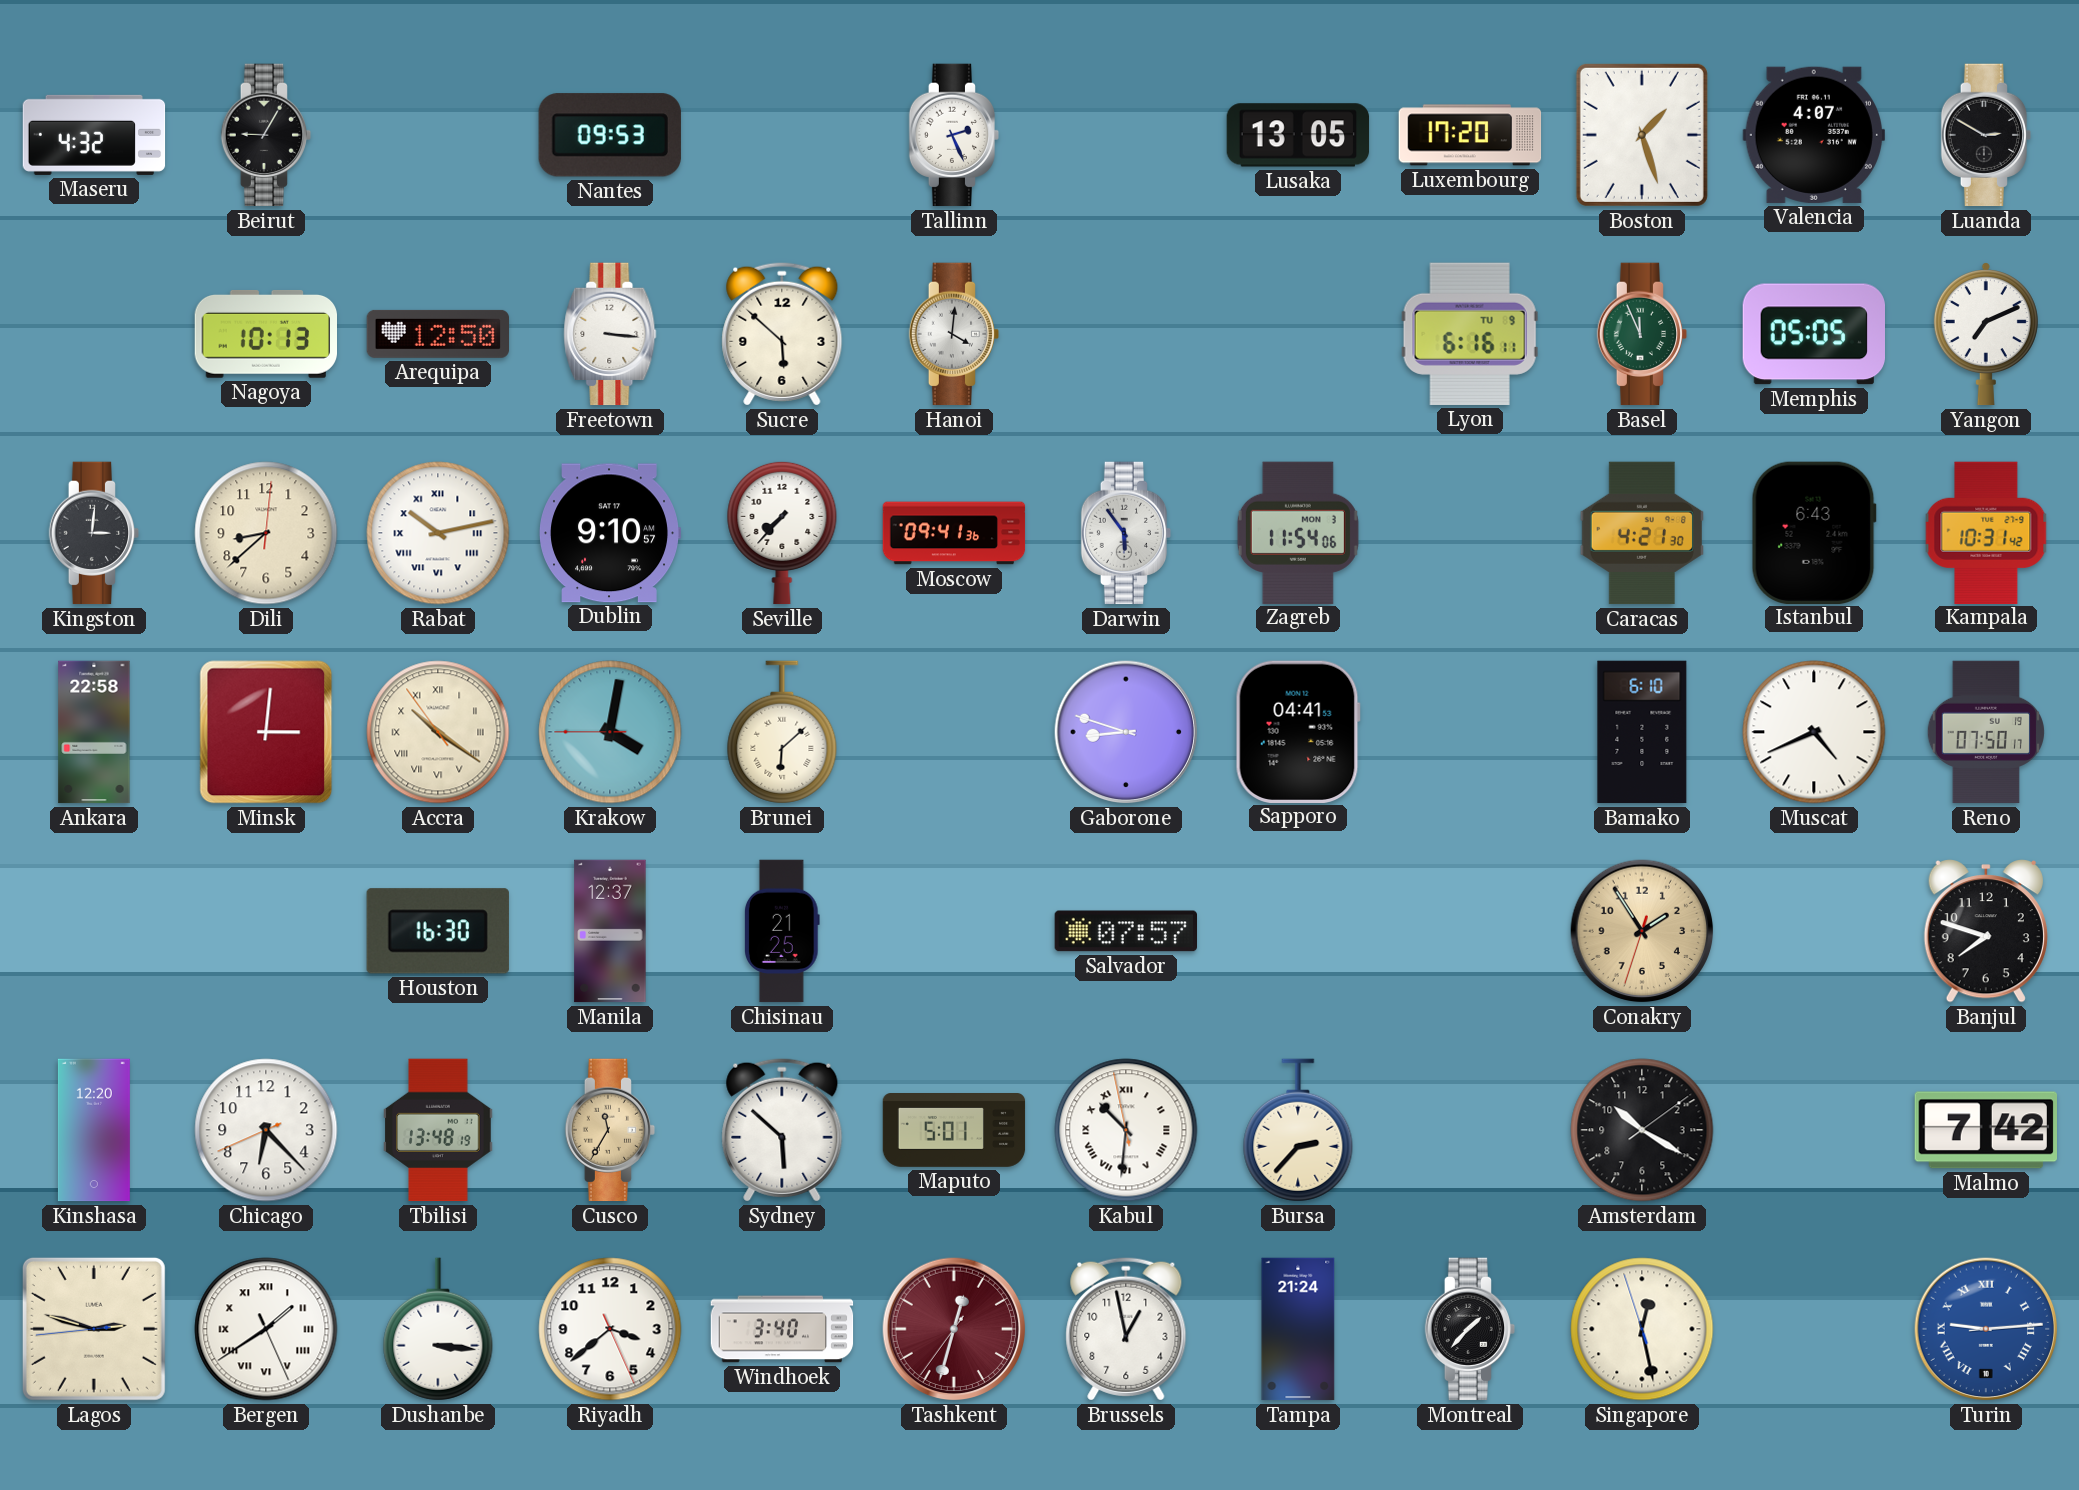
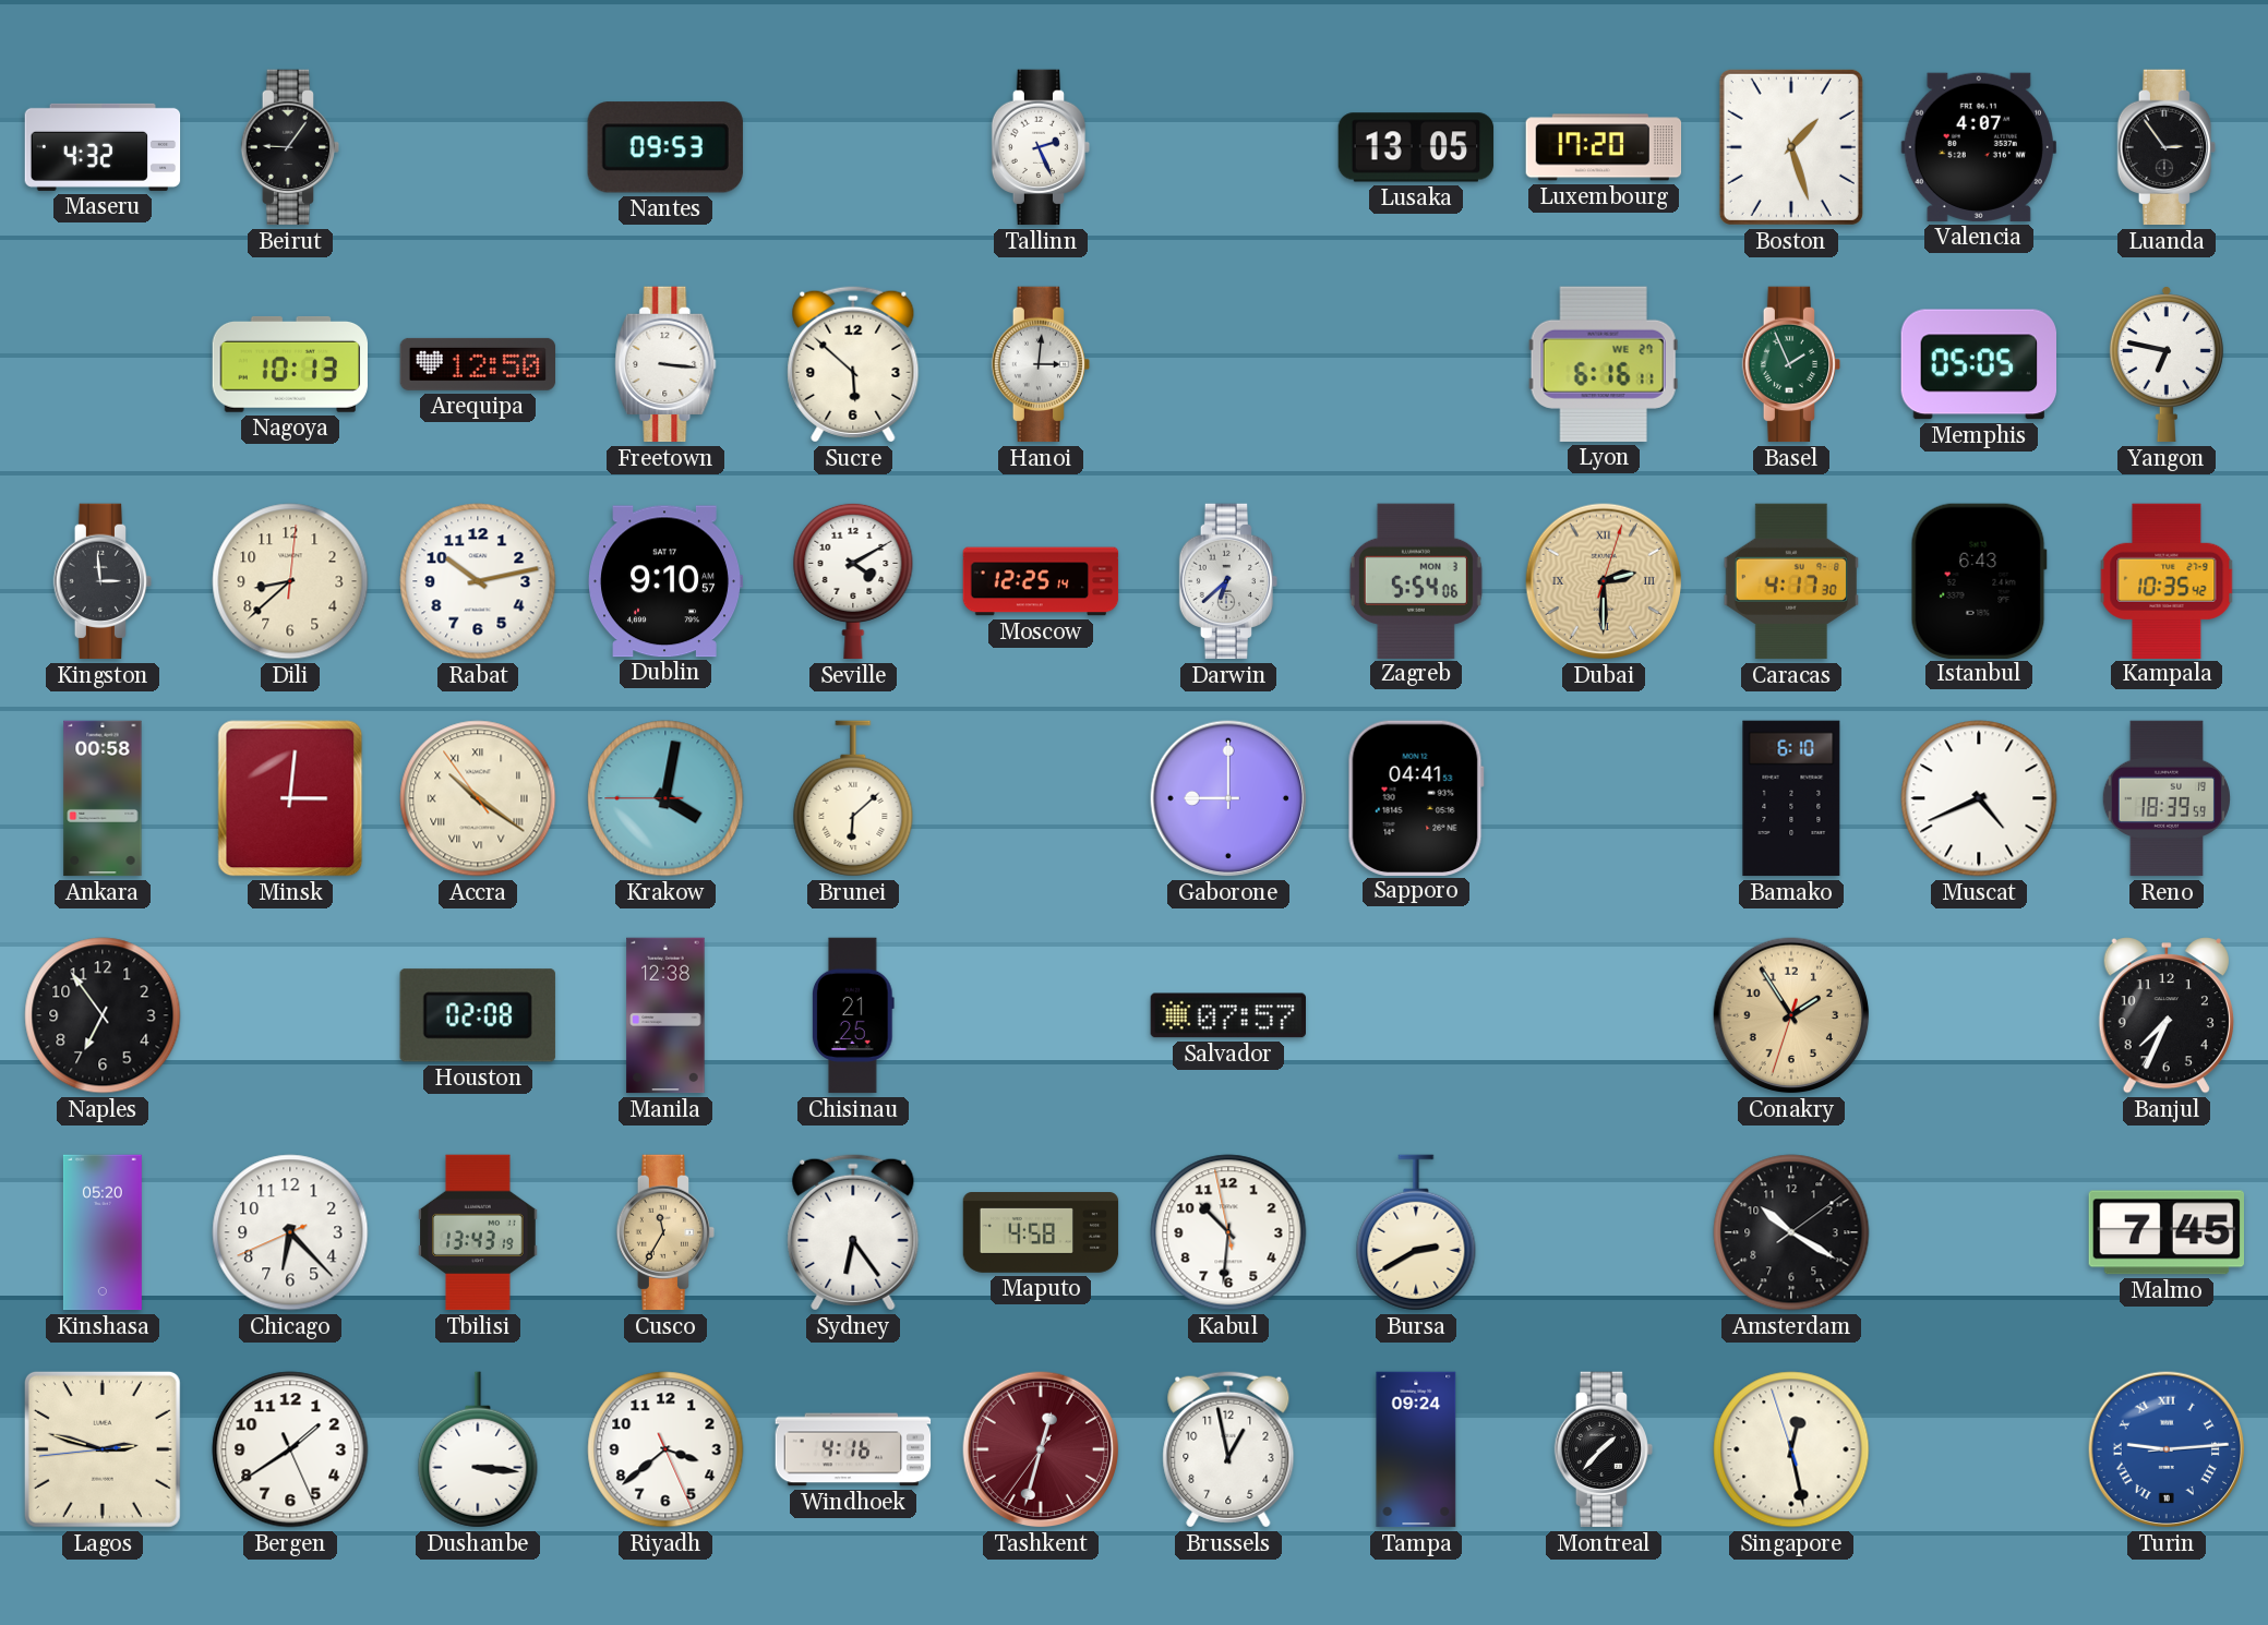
Beirut: 9:05 -> 9:06 (290, 147)
Luanda: 2:50 -> 2:54 (2167, 147)
Hanoi: 4:01 -> 3:01 (1041, 364)
Lyon date: TU 9 -> WE 27 (1604, 364)
Basel: 11:56 -> 1:56 (1791, 364)
Yangon: 7:11 -> 6:47 (2167, 365)
Kingston: 3:01 -> 2:59 (103, 581)
Rabat numerals: Roman -> Arabic (478, 581)
Seville: 7:37 -> 4:10 (853, 581)
Moscow: 09:41 -> 12:25 (1041, 581)
Darwin: 5:54 -> 6:38 (1228, 581)
Zagreb: 11:54 -> 5:54 (1416, 580)
Dubai: none -> 2:30 (1604, 581)
Caracas: 4:21 -> 4:17 (1791, 581)
Kampala: 10:31 -> 10:35 (2167, 580)
Ankara: 22:58 -> 00:58 (103, 798)
Gaborone: 8:48 -> 9:00 (1228, 798)
Reno: 07:50 -> 18:39 (2167, 798)
Naples: none -> 6:54 (103, 1015)
Houston: 16:30 -> 02:08 (478, 1015)
Manila: 12:37 -> 12:38 (665, 1015)
Banjul: 7:48 -> 7:34 (2167, 1015)
Kinshasa: 12:20 -> 05:20 (103, 1232)
Tbilisi: 13:48 -> 13:43 (478, 1232)
Sydney: 5:52 -> 6:24 (853, 1232)
Maputo: 5:01 -> 4:58 (1041, 1233)
Kabul numerals: Roman -> Arabic (1228, 1232)
Bursa: 2:37 -> 2:40 (1416, 1232)
Malmo: 7:42 -> 7:45 (2165, 1232)
Bergen numerals: Roman -> Arabic (290, 1449)
Windhoek: 3:40 -> 4:16 (853, 1449)
Tampa: 21:24 -> 09:24 (1416, 1449)
